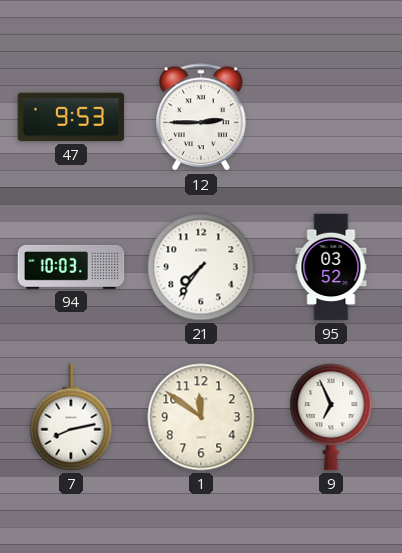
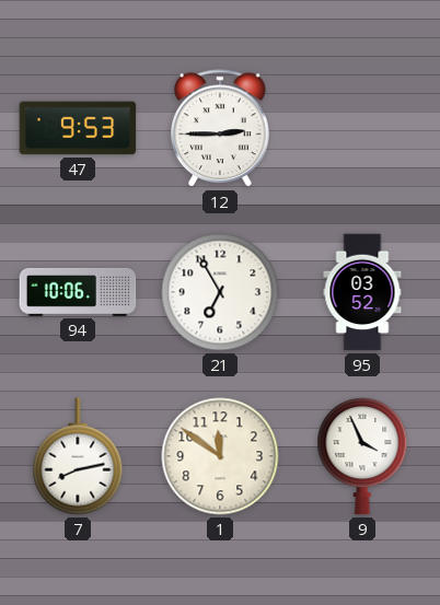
94: 10:03 -> 10:06 (78, 292)
21: 7:36 -> 6:55 (220, 292)
9: 6:56 -> 3:56 (362, 456)
